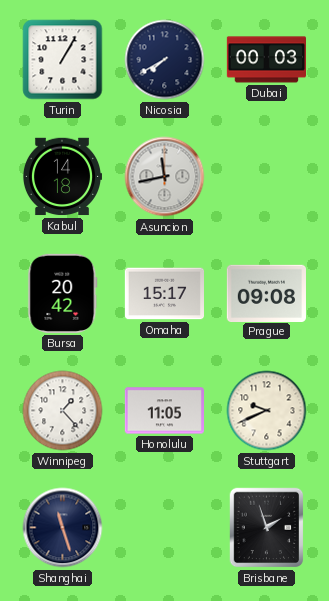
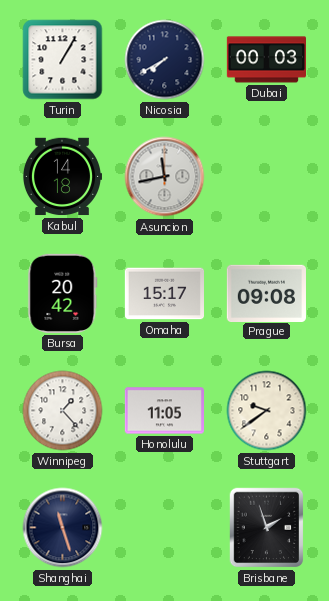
Stuttgart: 9:41 -> 9:39 (267, 411)
